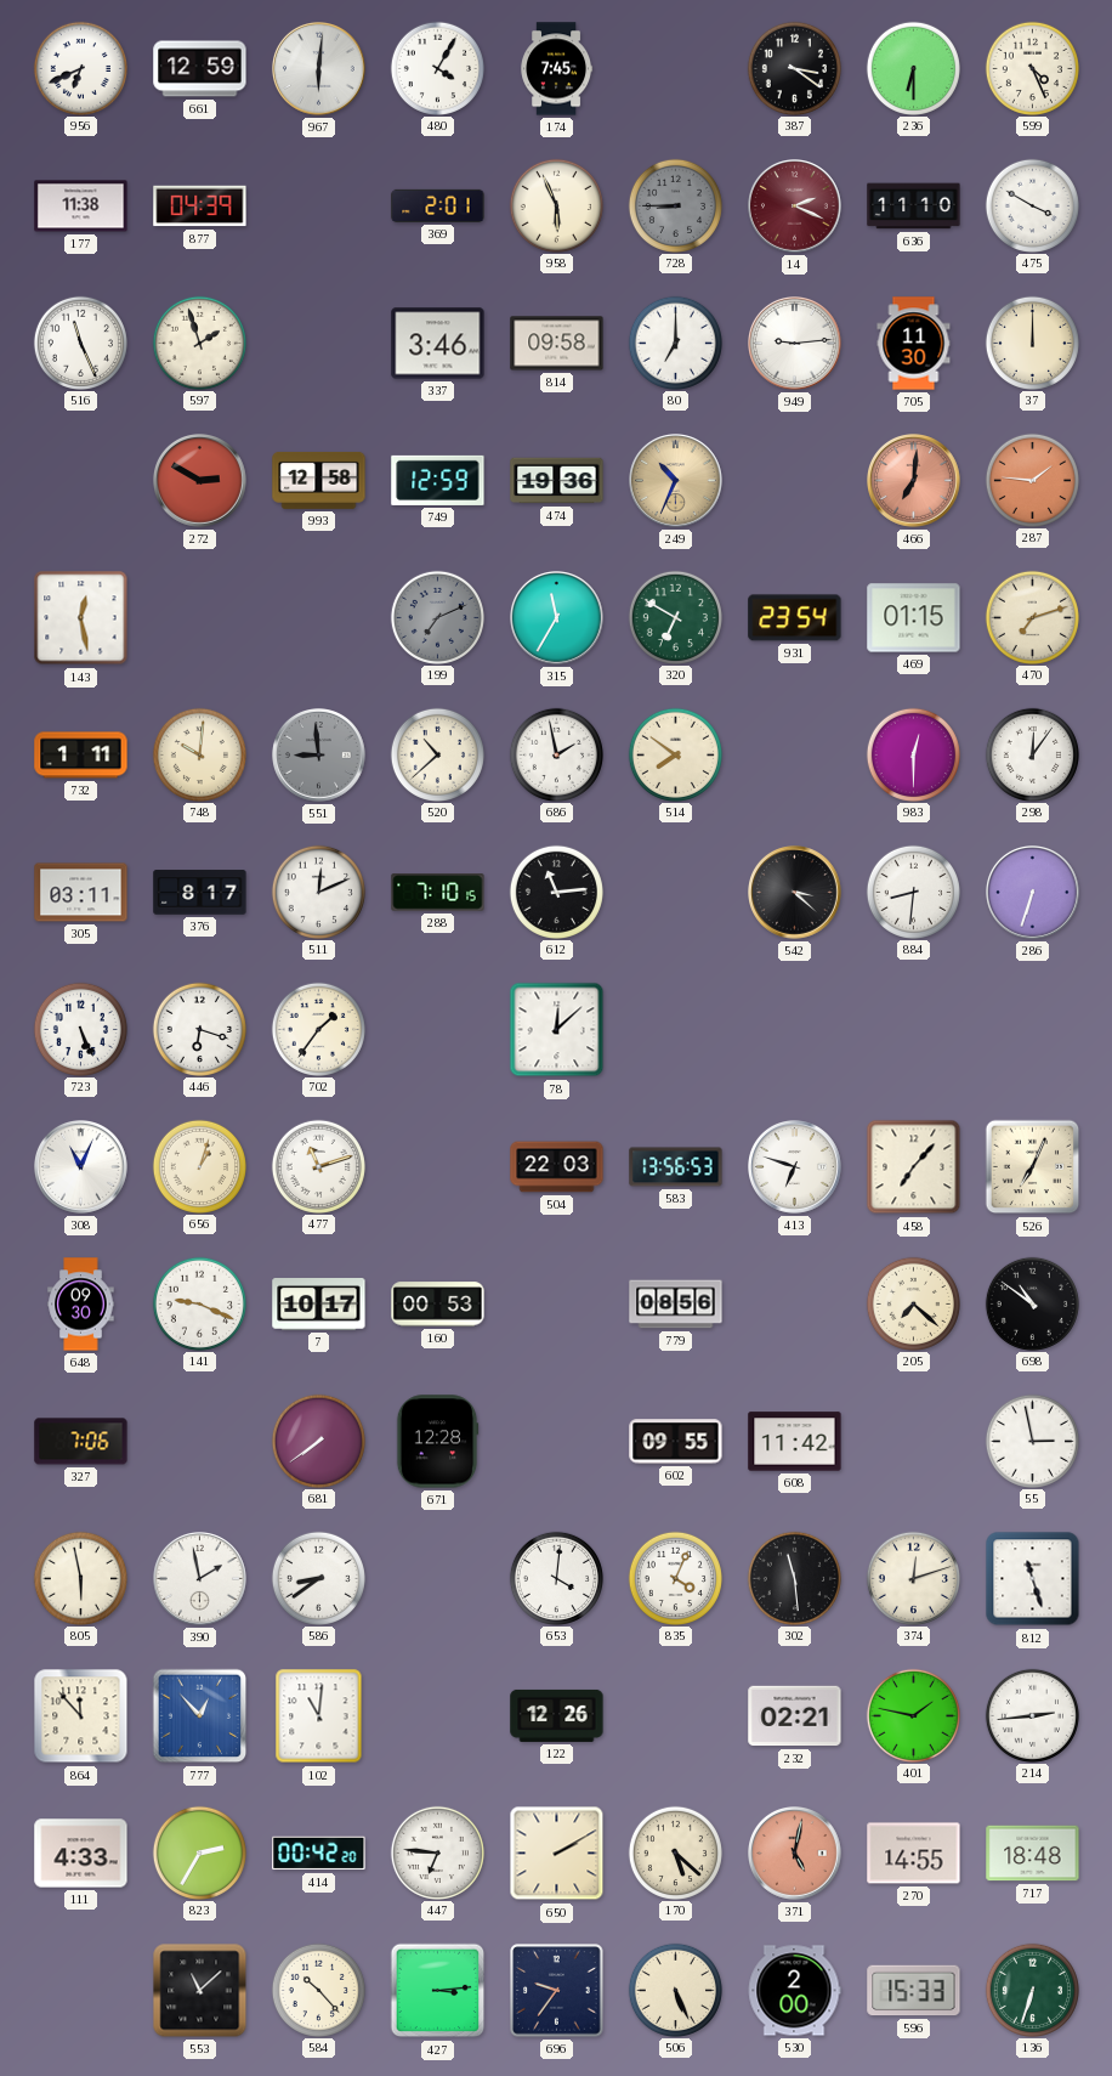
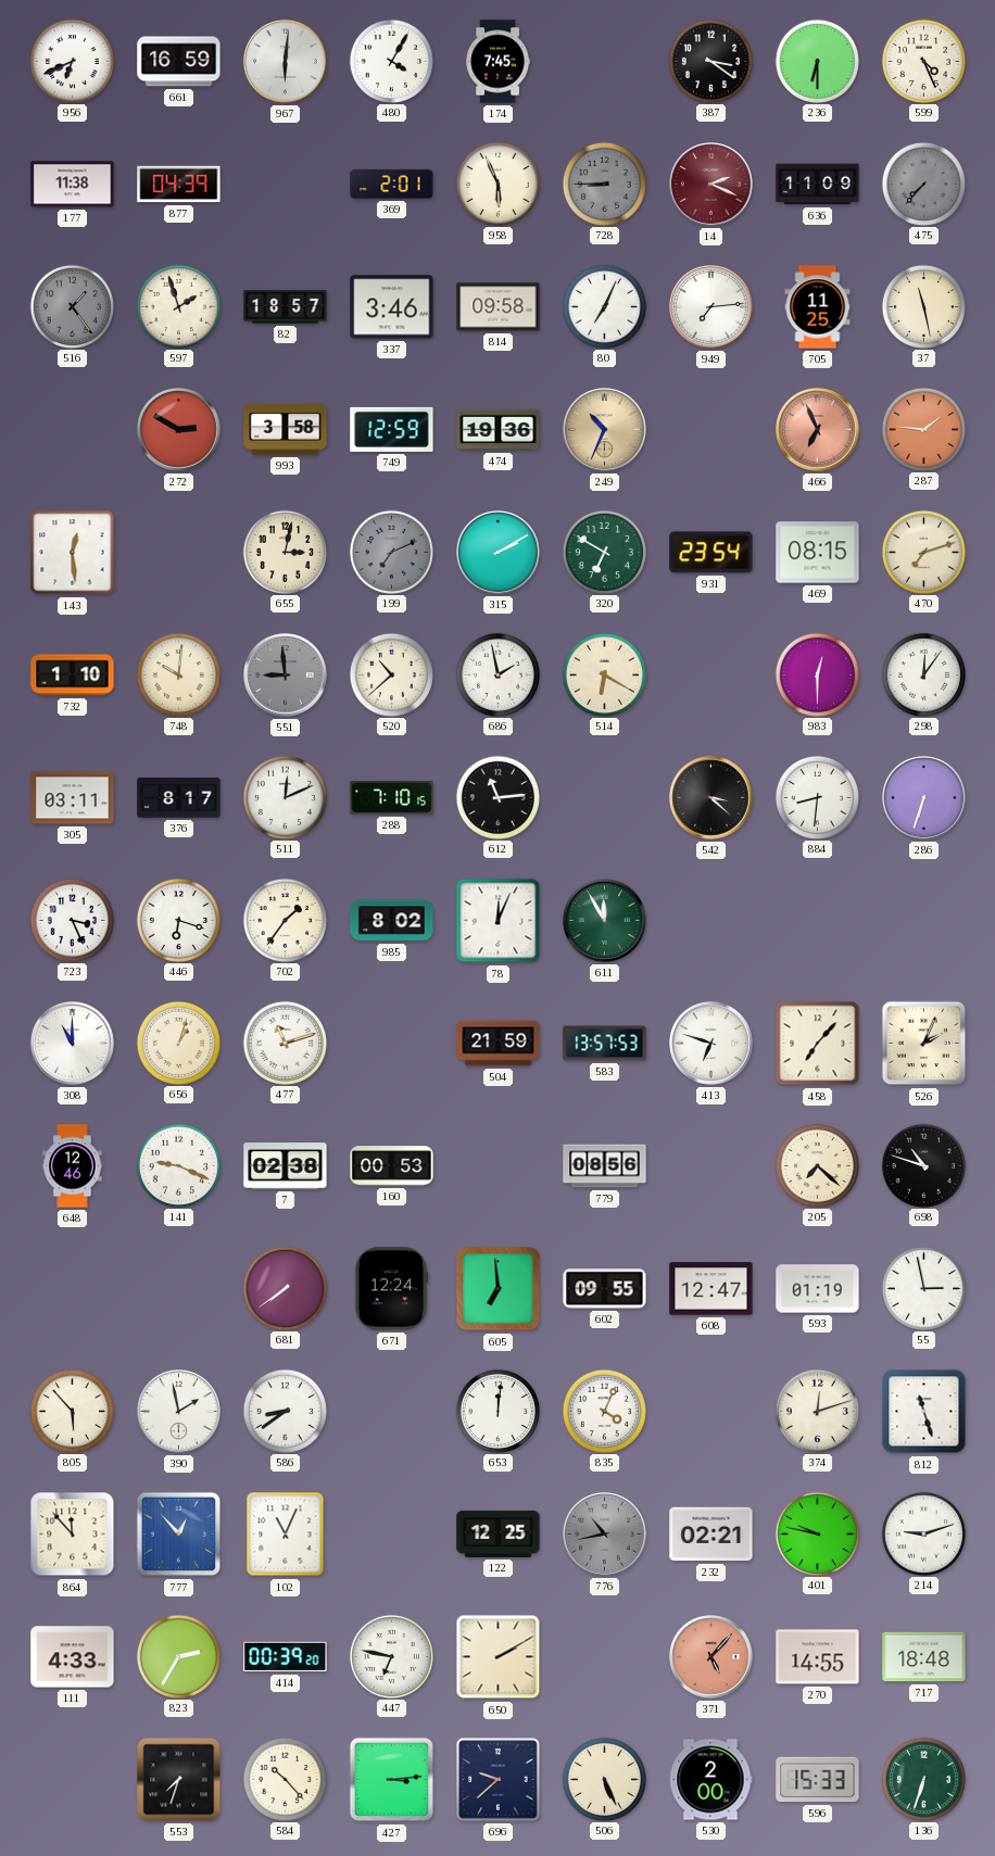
661: 12:59 -> 16:59 (179, 62)
636: 11:10 -> 11:09 (818, 185)
475: 3:50 -> 7:37 (923, 184)
475 dial: white -> grey (923, 184)
516: 11:26 -> 1:24 (72, 306)
516 dial: white -> grey (72, 306)
82: none -> 18:57 (286, 307)
80: 7:00 -> 7:04 (604, 306)
949: 9:14 -> 7:14 (711, 307)
705: 11:30 -> 11:25 (818, 307)
37: 12:00 -> 11:28 (923, 306)
993: 12:58 -> 3:58 (286, 429)
466: 7:01 -> 6:56 (818, 430)
143: 12:28 -> 12:29 (73, 553)
655: none -> 3:02 (285, 552)
315: 11:35 -> 2:10 (499, 553)
469: 01:15 -> 08:15 (818, 553)
732: 1:11 -> 1:10 (73, 676)
514: 7:51 -> 6:20 (604, 674)
723: 5:26 -> 3:26 (72, 920)
985: none -> 8:02 (392, 921)
78: 12:08 -> 12:04 (499, 921)
611: none -> 11:55 (605, 921)
308: 11:04 -> 11:00 (73, 1044)
504: 22:03 -> 21:59 (499, 1044)
583: 13:56 -> 13:57 (605, 1044)
526: 7:04 -> 2:04 (924, 1044)
648: 09:30 -> 12:46 (73, 1166)
7: 10:17 -> 02:38 (286, 1166)
698: 10:51 -> 10:48 (923, 1165)
327: 7:06 -> none (81, 1442)
671: 12:28 -> 12:24 (391, 1289)
605: none -> 6:59 (499, 1289)
608: 11:42 -> 12:47 (711, 1289)
593: none -> 01:19 (818, 1289)
805: 5:58 -> 5:53 (72, 1411)
653: 4:01 -> 12:01 (497, 1411)
302: 11:29 -> none (794, 1578)
102: 11:01 -> 11:04 (286, 1535)
122: 12:26 -> 12:25 (499, 1533)
776: none -> 10:43 (605, 1535)
401: 1:47 -> 9:47 (817, 1533)
214: 2:44 -> 9:12 (923, 1533)
414: 00:42 -> 00:39 (286, 1657)
447: 6:46 -> 6:47 (391, 1656)
170: 5:22 -> none (675, 1852)
371: 5:02 -> 5:07 (711, 1657)
553: 11:08 -> 7:33 (179, 1780)
696: 9:36 -> 9:38 (499, 1780)
